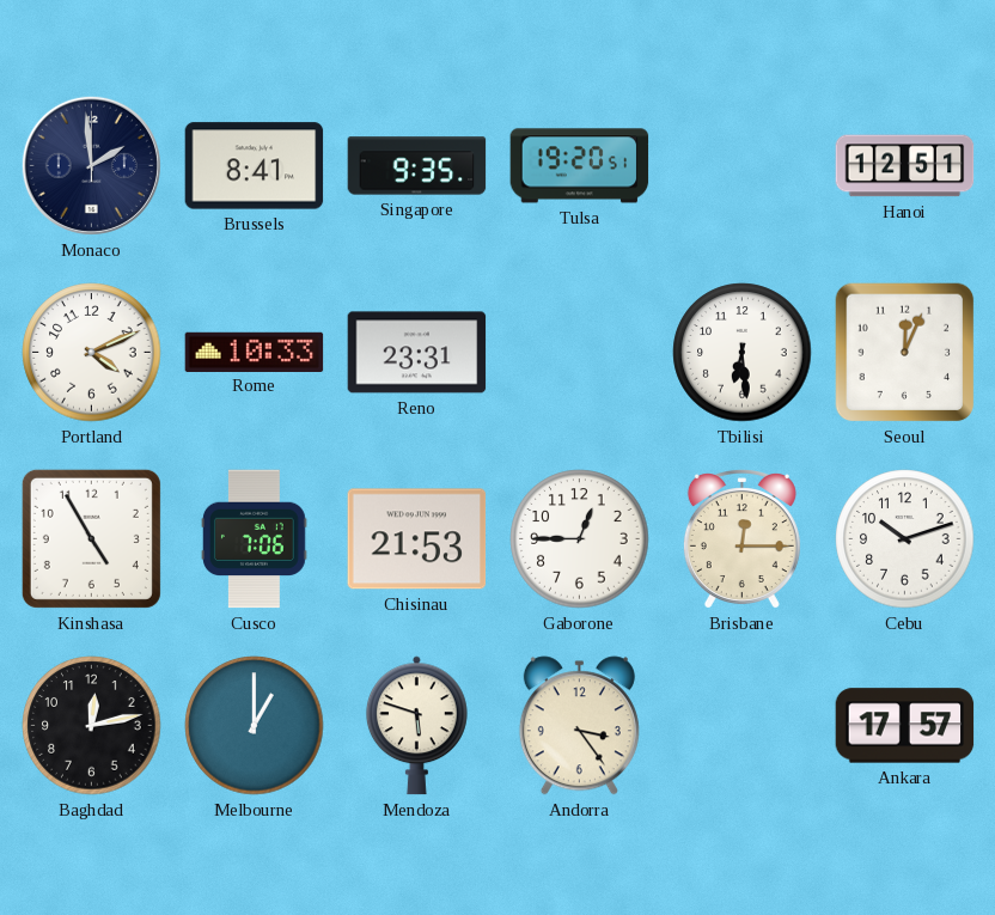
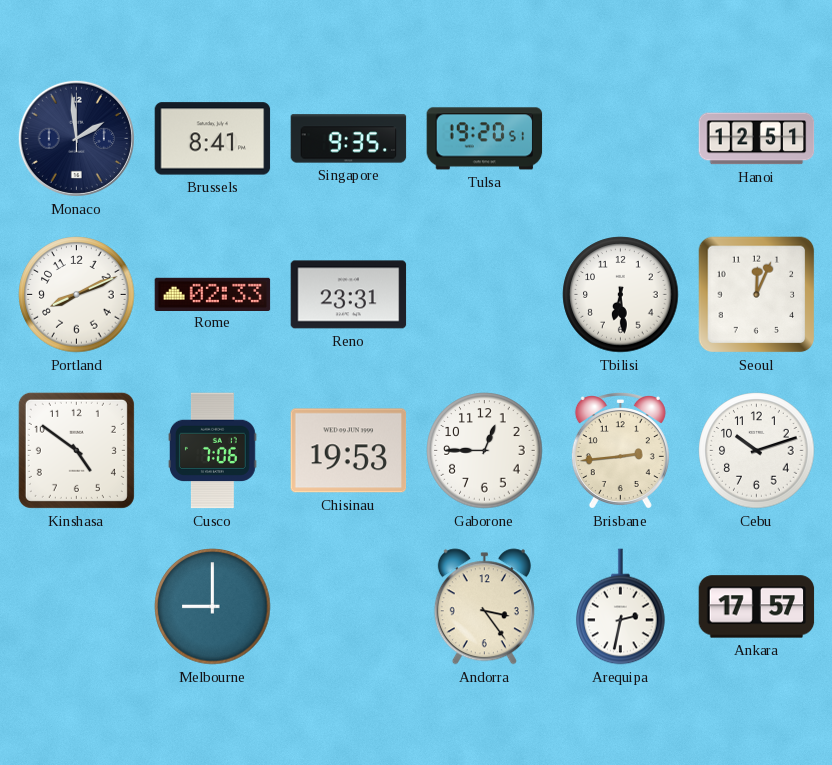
Portland: 4:11 -> 8:11 (77, 295)
Rome: 10:33 -> 02:33 (213, 294)
Kinshasa: 4:55 -> 4:51 (76, 450)
Chisinau: 21:53 -> 19:53 (349, 451)
Brisbane: 12:15 -> 2:44 (620, 451)
Baghdad: 12:13 -> none (92, 726)
Melbourne: 1:00 -> 9:00 (213, 607)
Mendoza: 5:48 -> none (416, 726)
Arequipa: none -> 2:32 (621, 607)
